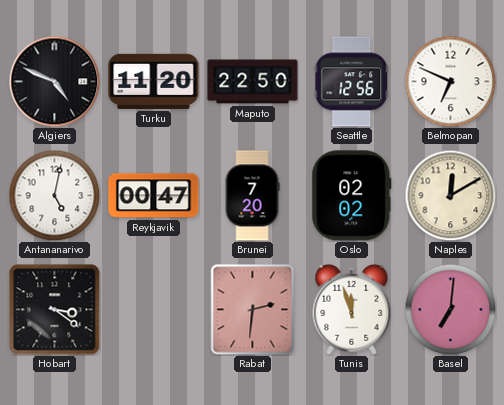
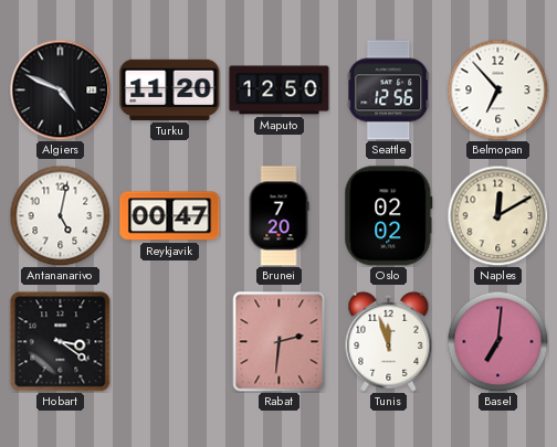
Maputo: 22:50 -> 12:50 (280, 91)
Belmopan: 6:49 -> 6:53 (497, 89)
